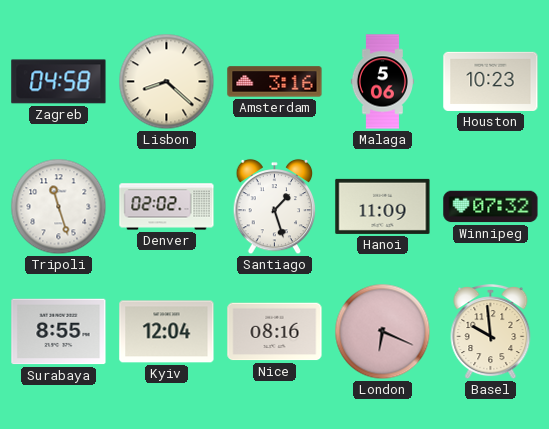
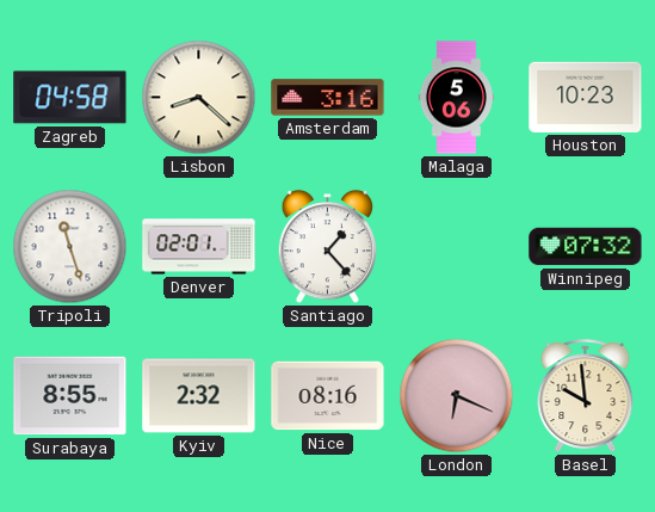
Denver: 02:02 -> 02:01 (199, 247)
Santiago: 1:27 -> 1:23 (328, 247)
Hanoi: 11:09 -> none (383, 206)
Kyiv: 12:04 -> 2:32 (199, 396)
